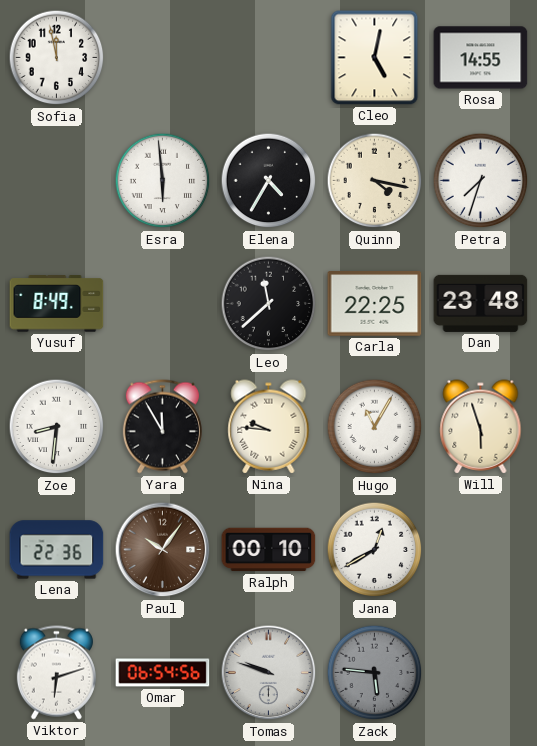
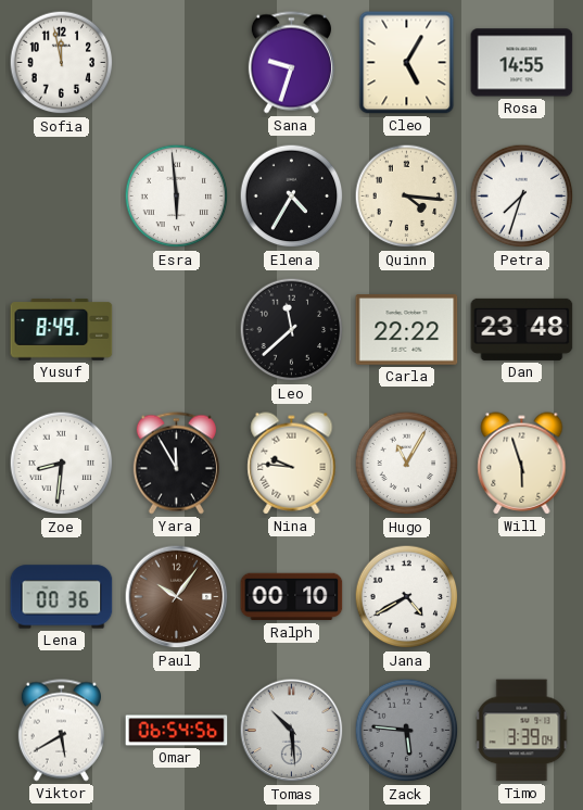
Sana: none -> 9:33 (291, 63)
Cleo: 5:02 -> 5:05 (407, 63)
Quinn: 4:17 -> 4:16 (407, 197)
Carla: 22:25 -> 22:22 (407, 330)
Lena: 22:36 -> 00:36 (62, 597)
Jana: 12:40 -> 4:40 (407, 597)
Viktor: 6:12 -> 5:40 (61, 731)
Tomas: 9:48 -> 10:29 (292, 731)
Timo: none -> 3:39 (522, 731)
